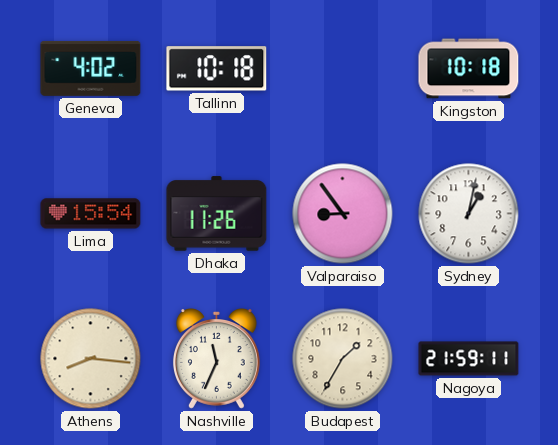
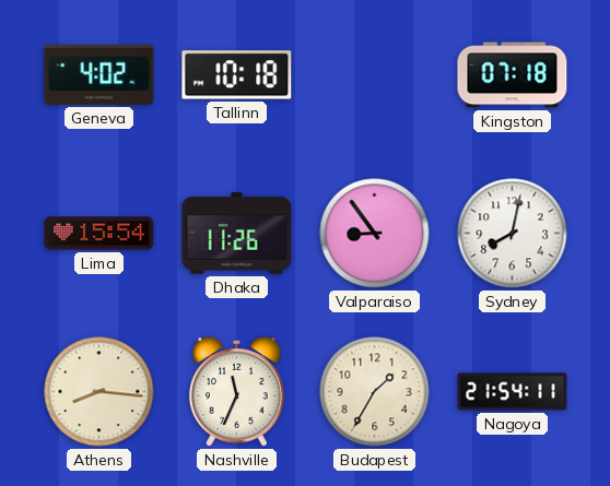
Kingston: 10:18 -> 07:18 (513, 75)
Sydney: 1:02 -> 8:02 (513, 234)
Nagoya: 21:59 -> 21:54 (513, 392)
